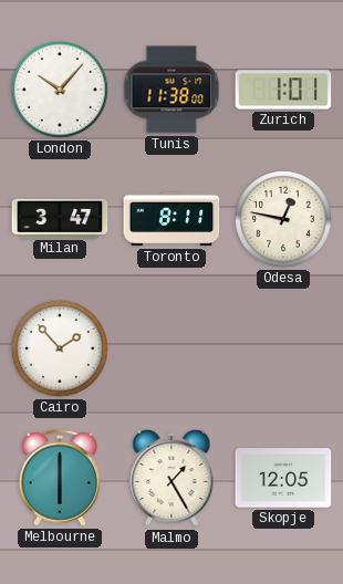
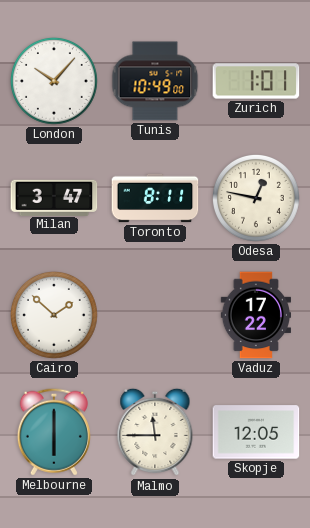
Tunis: 11:38 -> 10:49 (155, 81)
Cairo: 1:53 -> 1:52 (54, 315)
Vaduz: none -> 17:22 (255, 315)
Malmo: 1:25 -> 11:45 (155, 432)
